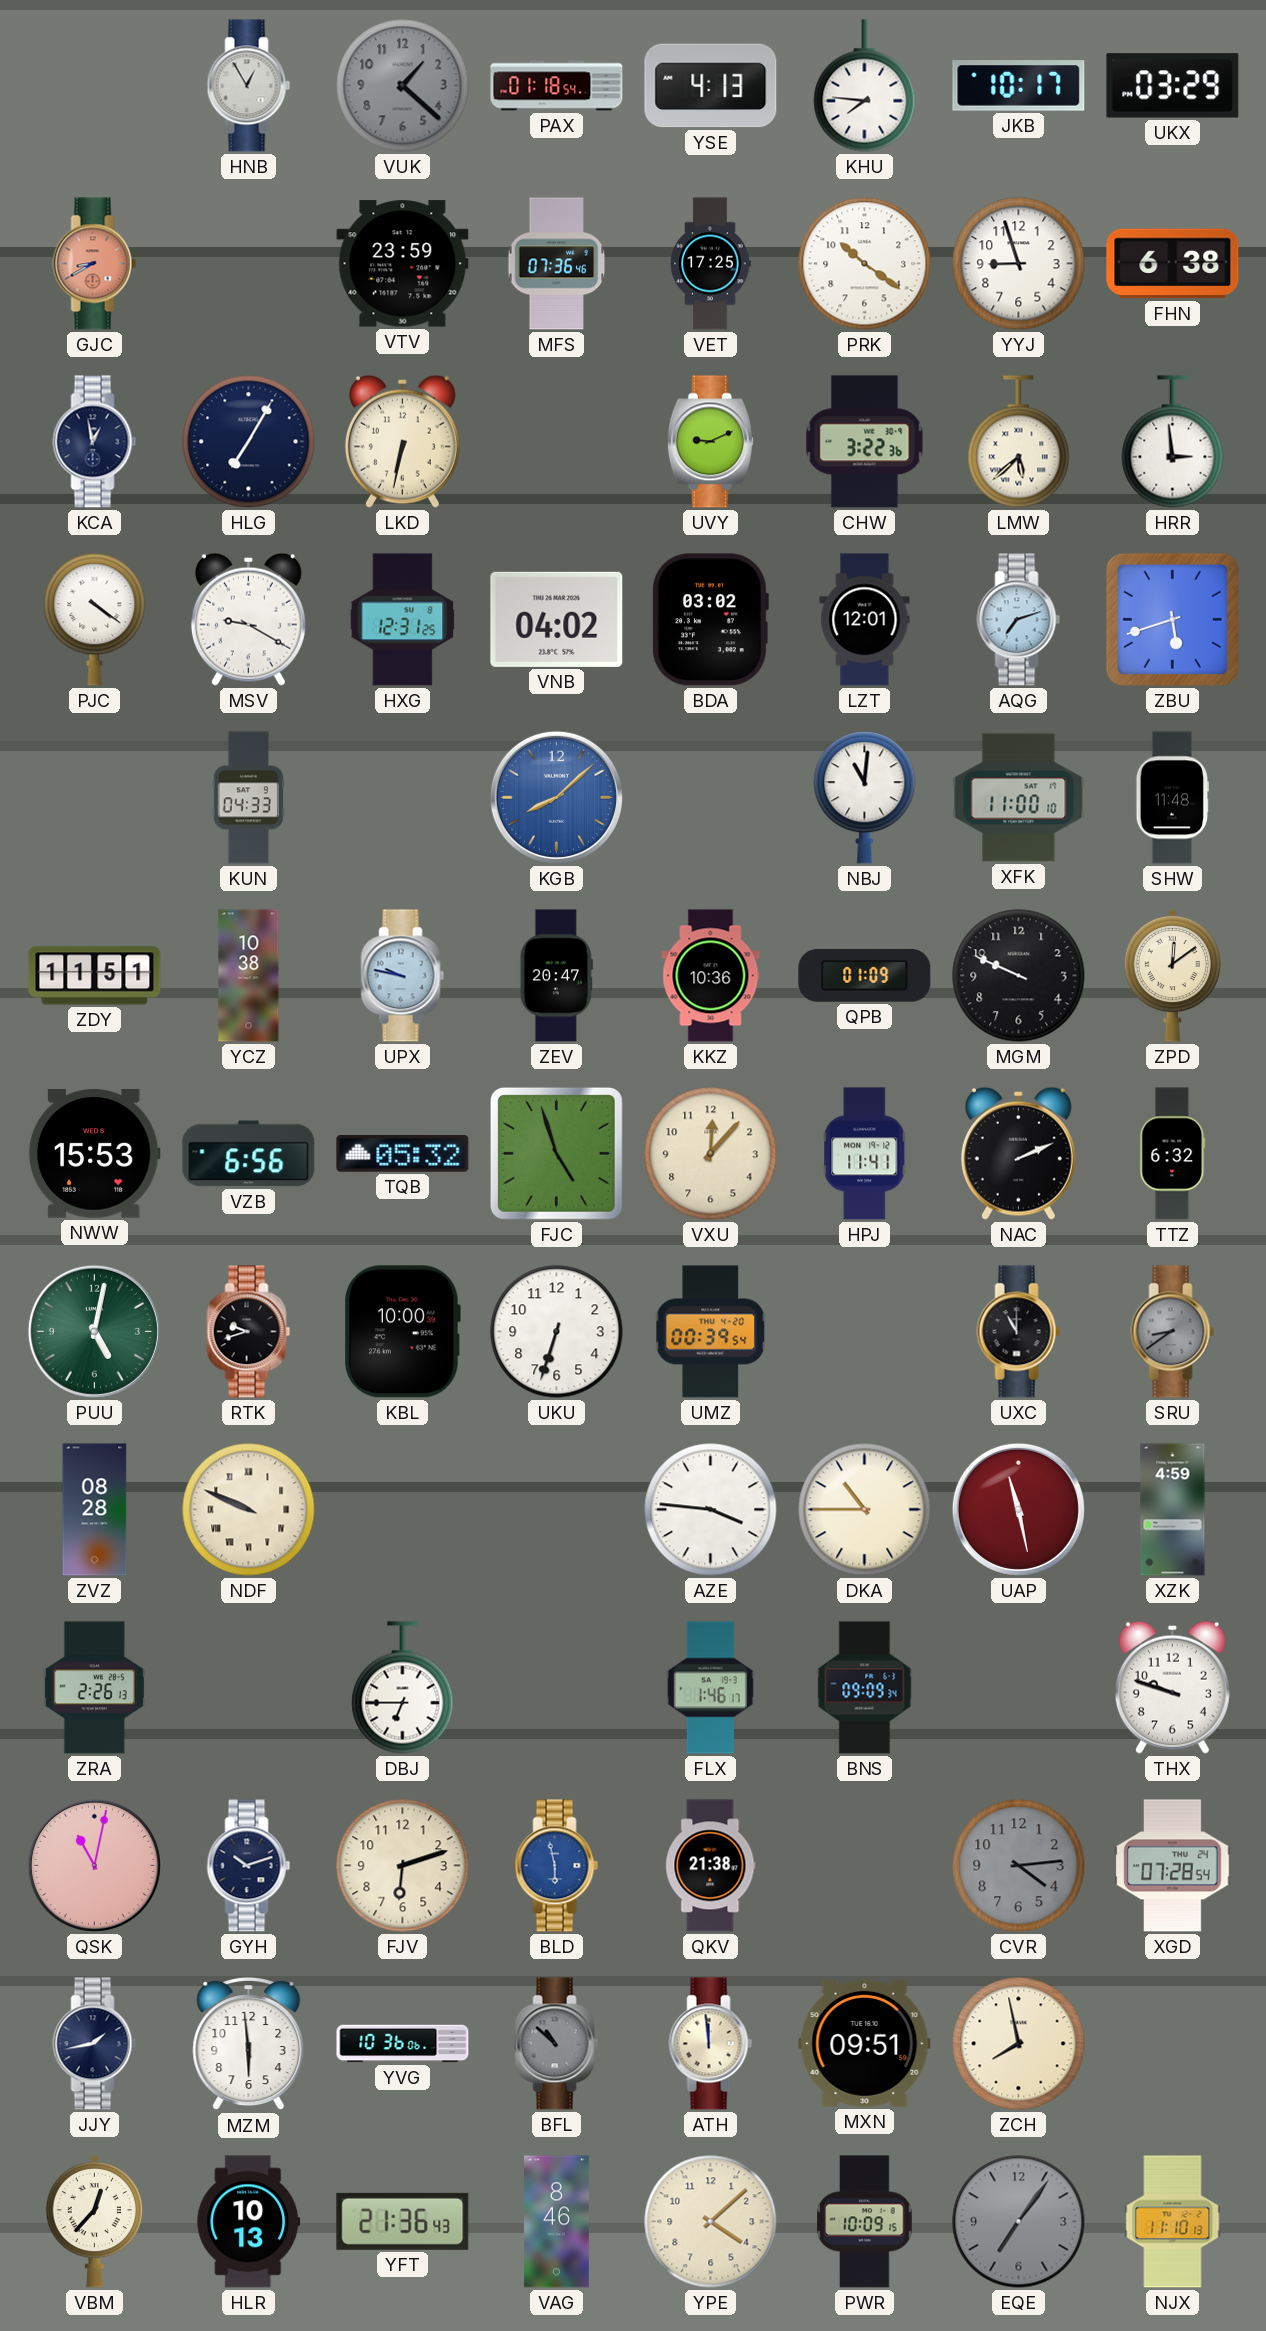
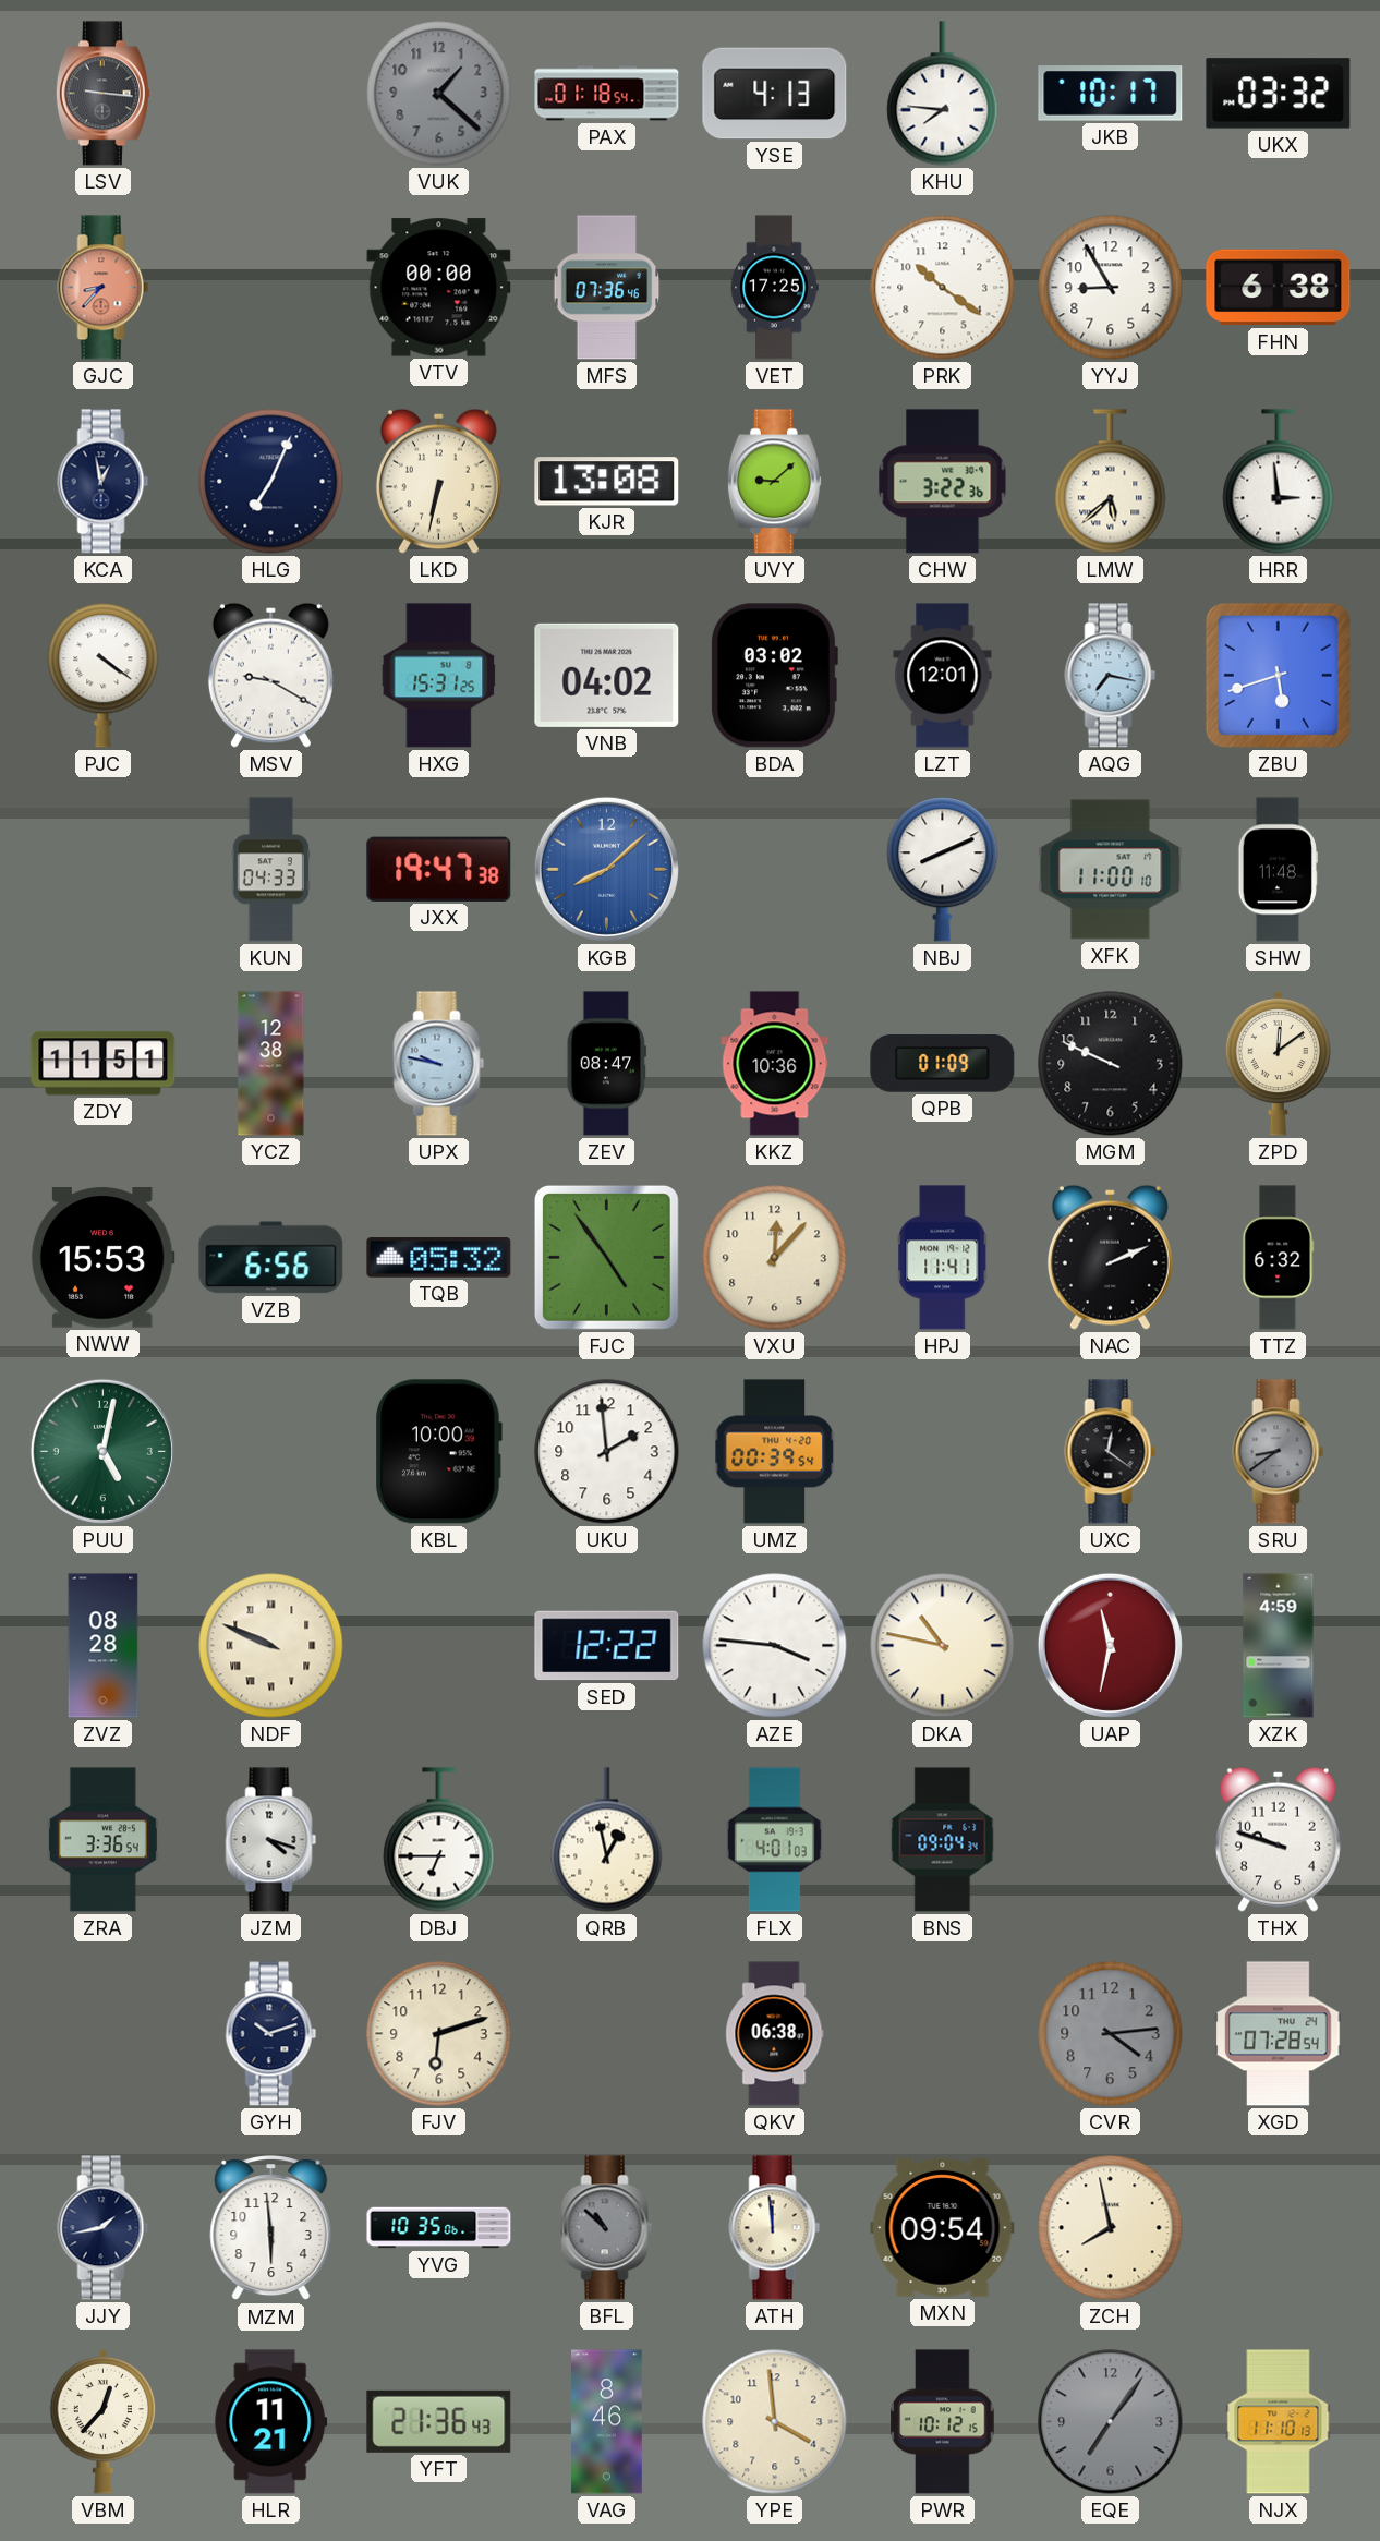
LSV: none -> 9:16 (102, 94)
HNB: 12:55 -> none (249, 86)
UKX: 03:29 -> 03:32 (1279, 94)
GJC: 8:40 -> 8:37 (104, 288)
VTV: 23:59 -> 00:00 (439, 288)
YYJ: 8:57 -> 8:55 (1111, 288)
HLG: 7:05 -> 7:04 (271, 482)
KJR: none -> 13:08 (607, 482)
UVY: 9:11 -> 9:08 (774, 482)
HXG: 12:31 -> 15:31 (439, 676)
AQG: 7:12 -> 7:17 (1111, 676)
JXX: none -> 19:47 (439, 869)
NBJ: 11:01 -> 8:11 (943, 870)
YCZ: 10:38 -> 12:38 (271, 1064)
ZEV: 20:47 -> 08:47 (606, 1064)
FJC: 4:57 -> 4:54 (606, 1257)
RTK: 9:42 -> none (249, 1332)
UKU: 6:33 -> 1:59 (607, 1452)
UXC: 11:00 -> 12:21 (1111, 1452)
SED: none -> 12:22 (607, 1646)
DKA: 10:45 -> 10:47 (943, 1646)
UAP: 11:28 -> 11:32 (1110, 1645)
ZRA: 2:26 -> 3:36 (102, 1840)
JZM: none -> 4:18 (271, 1840)
QRB: none -> 12:58 (607, 1840)
FLX: 1:46 -> 4:01 (774, 1840)
BNS: 09:09 -> 09:04 (943, 1840)
QSK: 11:02 -> none (94, 1865)
BLD: 5:58 -> none (557, 1866)
QKV: 21:38 -> 06:38 (775, 2034)
YVG: 10:36 -> 10:35 (439, 2228)
MXN: 09:51 -> 09:54 (943, 2227)
HLR: 10:13 -> 11:21 (271, 2422)
YPE: 4:08 -> 3:59 (775, 2422)
PWR: 10:09 -> 10:12 (943, 2422)
